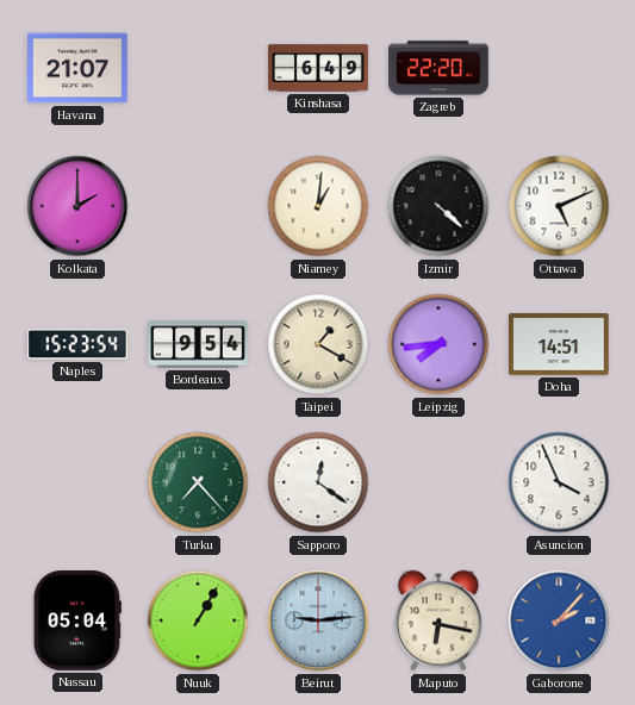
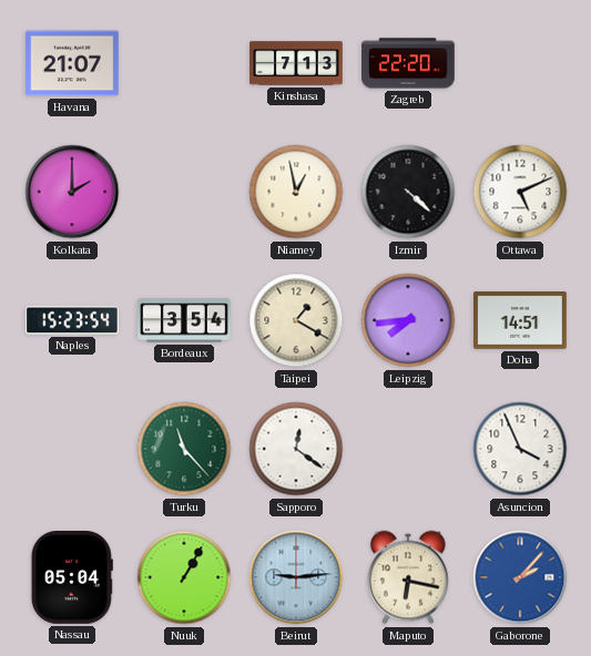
Kinshasa: 6:49 -> 7:13 (296, 63)
Niamey: 1:01 -> 12:58 (296, 192)
Bordeaux: 9:54 -> 3:54 (185, 320)
Turku: 7:23 -> 11:23 (184, 449)
